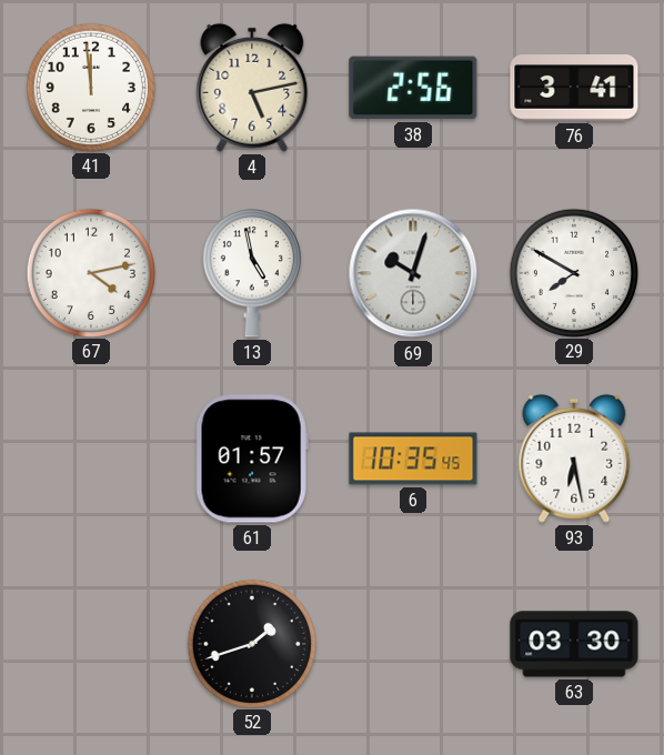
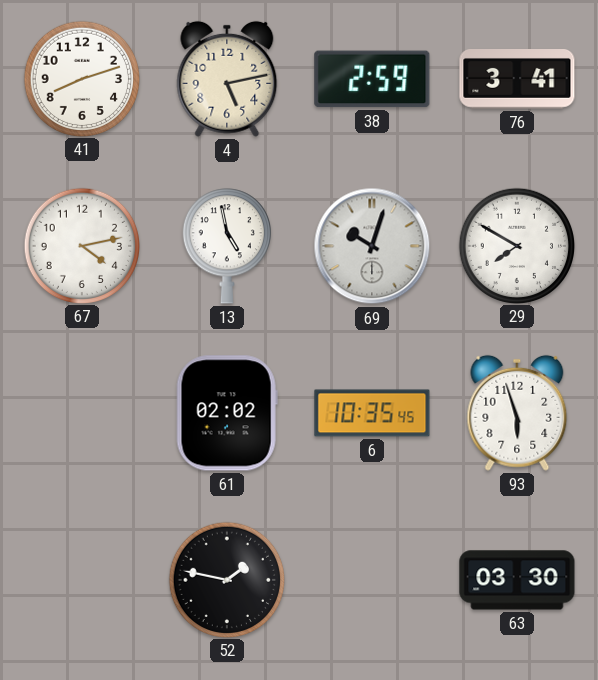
41: 11:59 -> 8:12 (81, 78)
38: 2:56 -> 2:59 (372, 79)
61: 01:57 -> 02:02 (227, 413)
93: 6:28 -> 5:57 (517, 413)
52: 1:42 -> 1:47 (226, 579)
